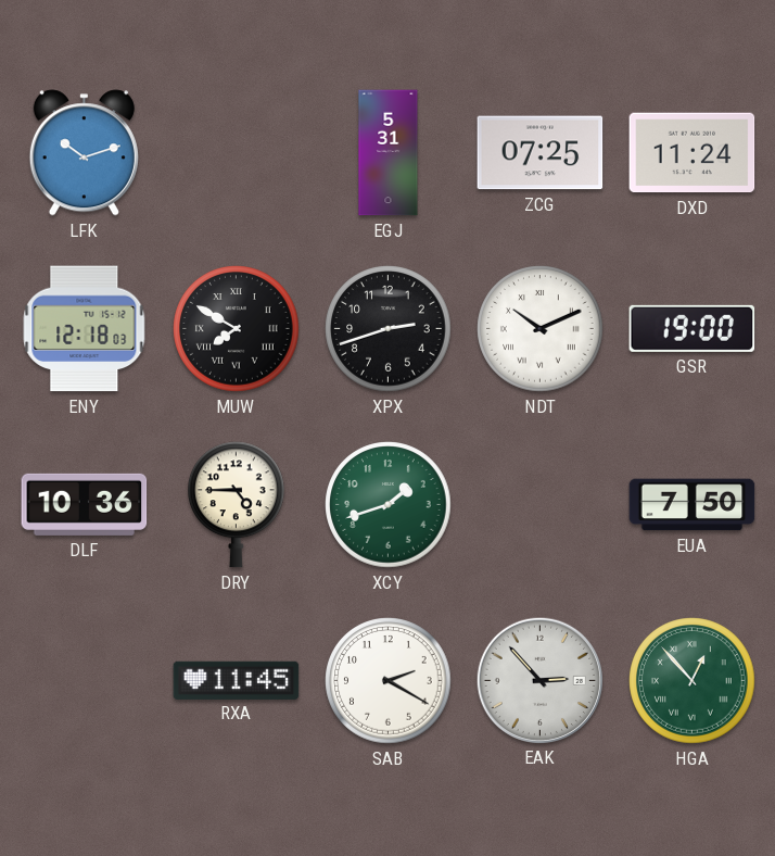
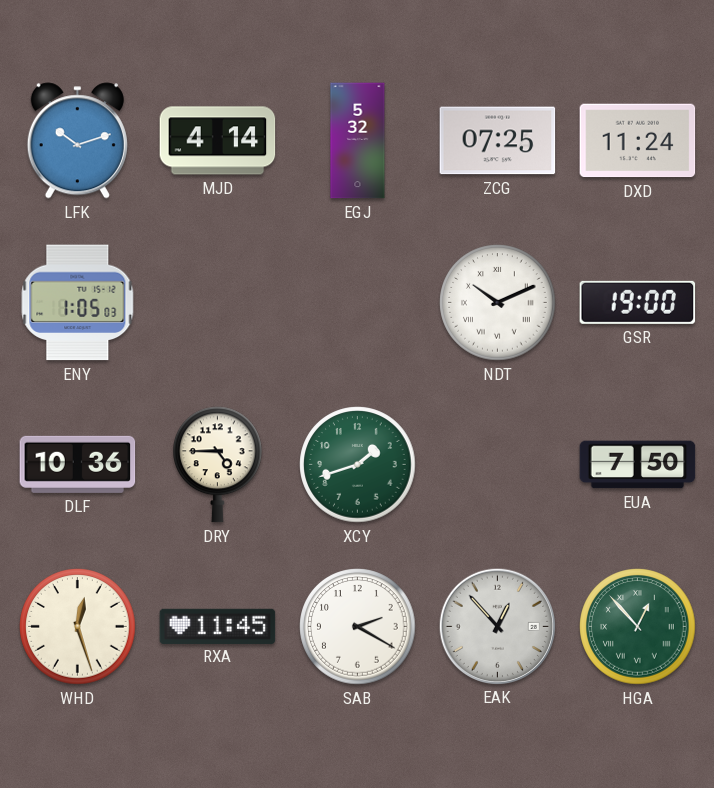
MJD: none -> 4:14 (218, 141)
EGJ: 5:31 -> 5:32 (358, 141)
ENY: 12:18 -> 1:05 (78, 303)
MUW: 7:50 -> none (237, 329)
XPX: 2:42 -> none (389, 329)
WHD: none -> 12:27 (78, 627)
EAK: 2:53 -> 12:53 (497, 626)
